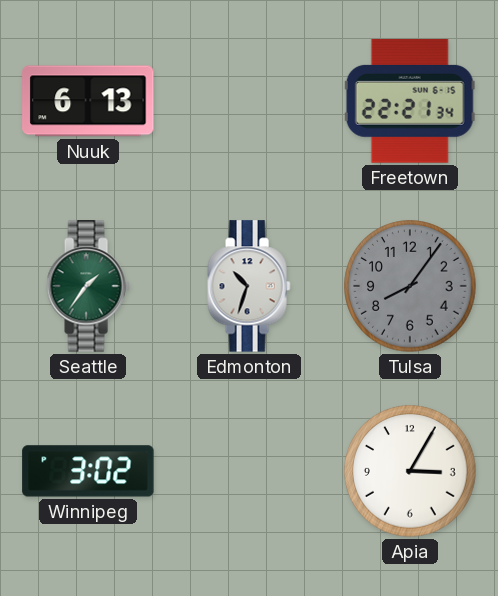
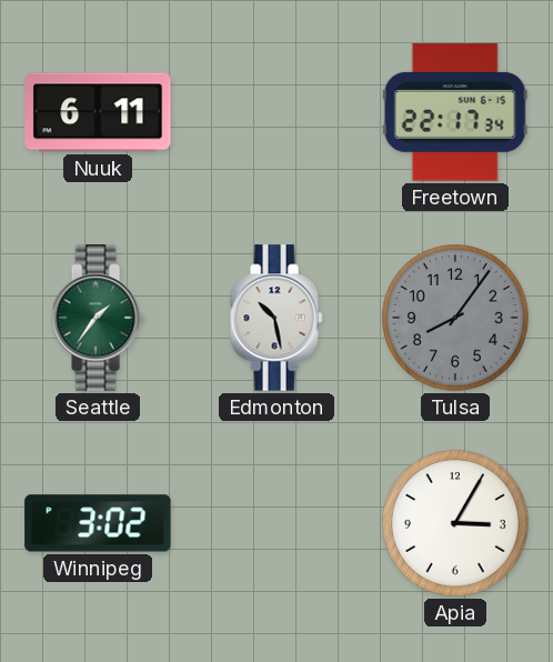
Nuuk: 6:13 -> 6:11 (98, 112)
Freetown: 22:21 -> 22:17 (455, 112)
Edmonton: 10:33 -> 10:28 (276, 318)
